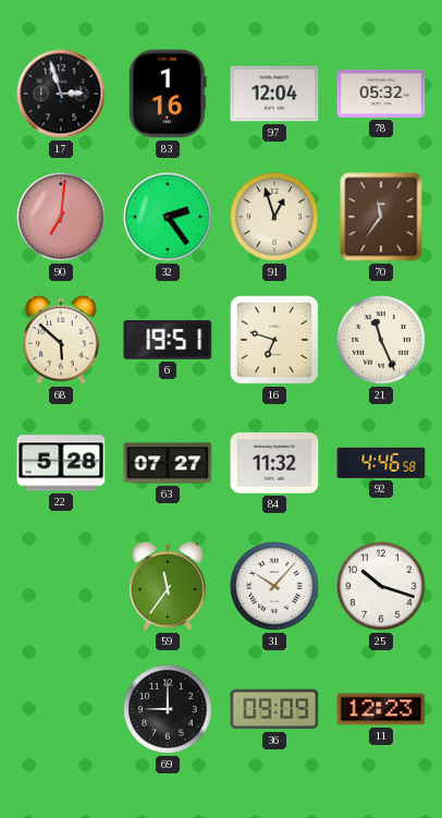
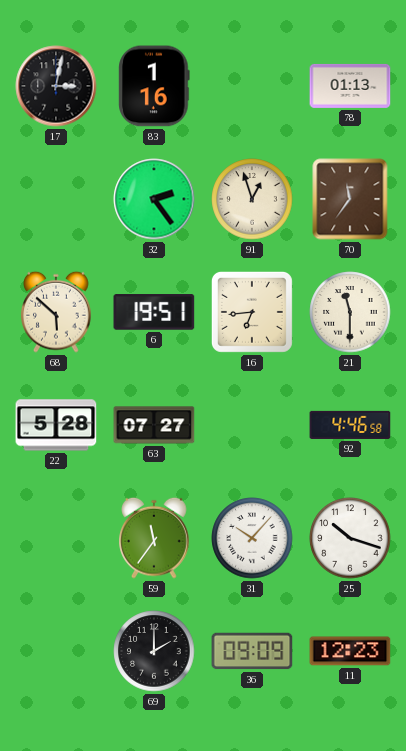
17: 2:57 -> 3:02 (56, 86)
97: 12:04 -> none (274, 94)
78: 05:32 -> 01:13 (350, 86)
90: 7:01 -> none (61, 217)
16: 6:48 -> 6:44 (252, 312)
21: 11:26 -> 11:30 (350, 312)
84: 11:32 -> none (274, 463)
69: 9:00 -> 2:00 (154, 651)
